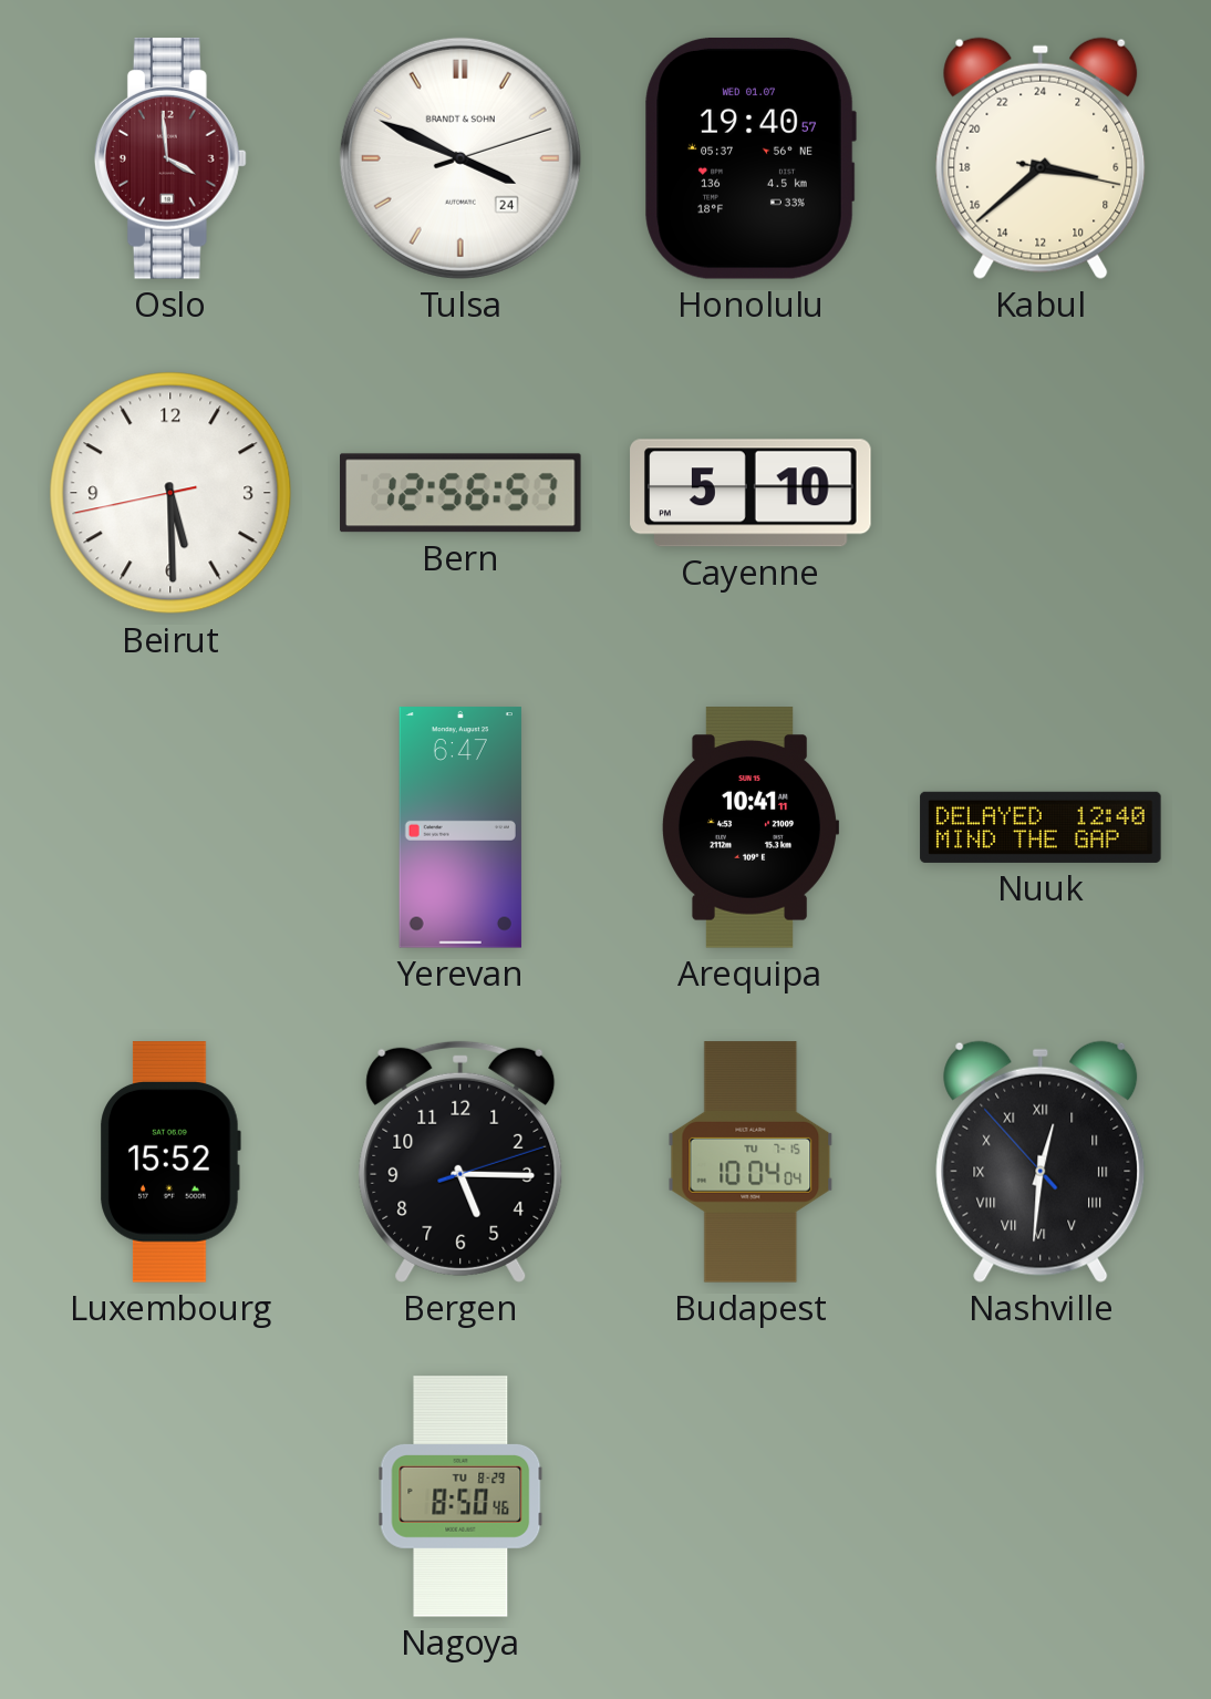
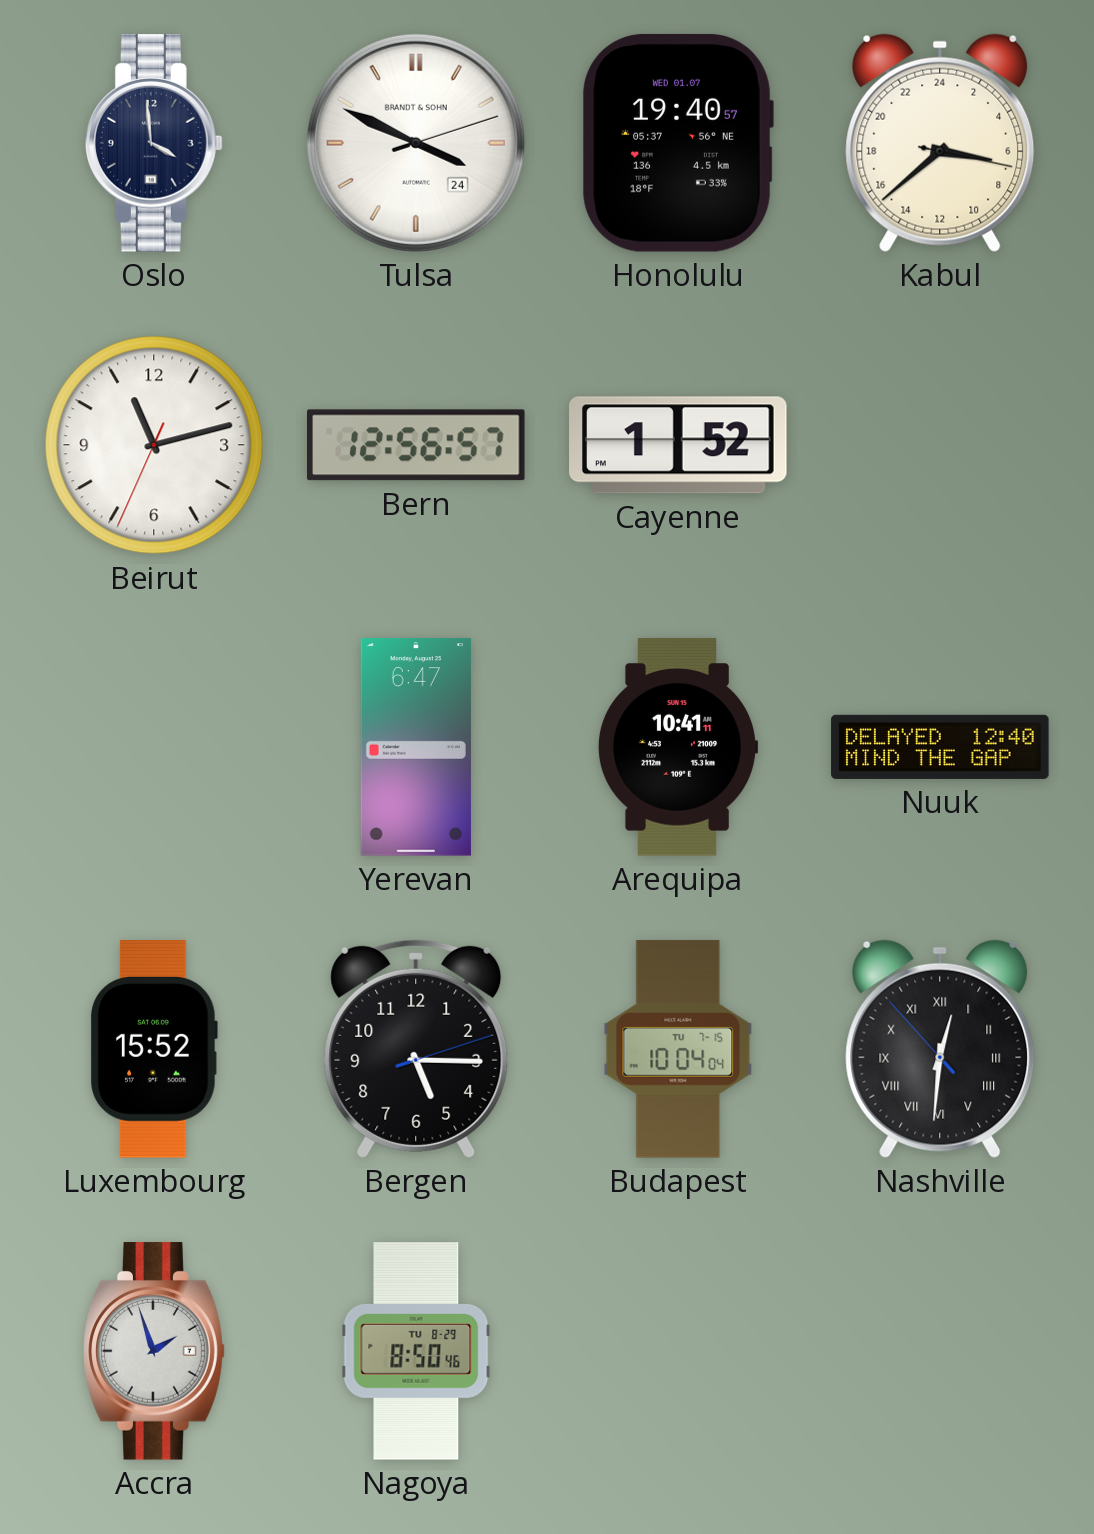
Oslo dial: burgundy -> navy (154, 143)
Beirut: 5:29 -> 11:12 (154, 445)
Cayenne: 5:10 -> 1:52 (678, 445)
Accra: none -> 1:57 (154, 1351)
